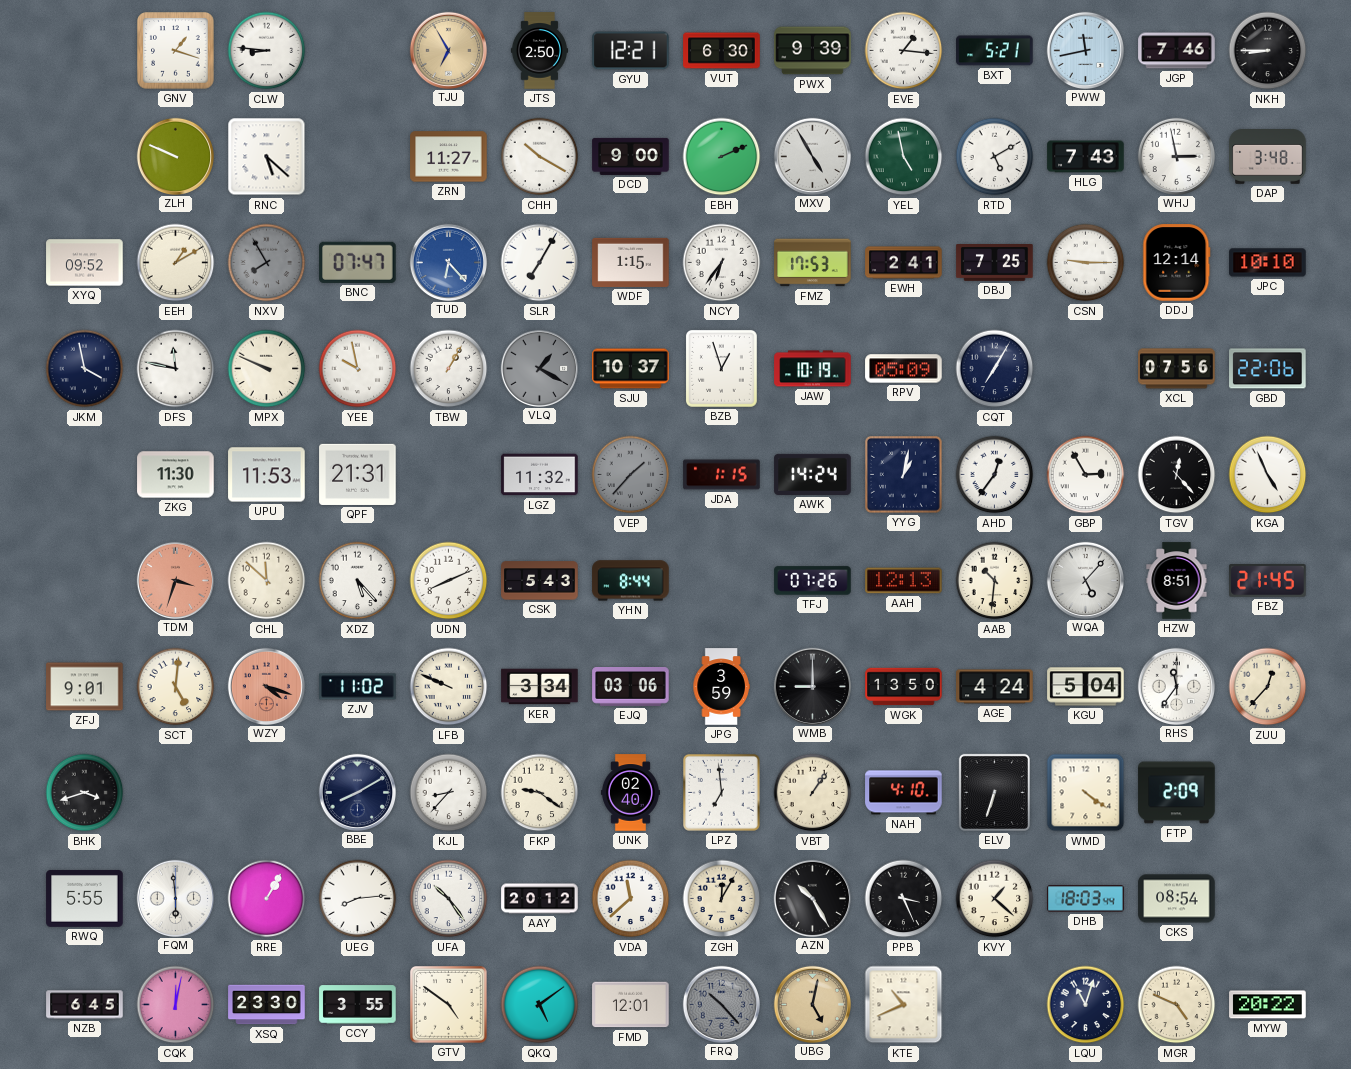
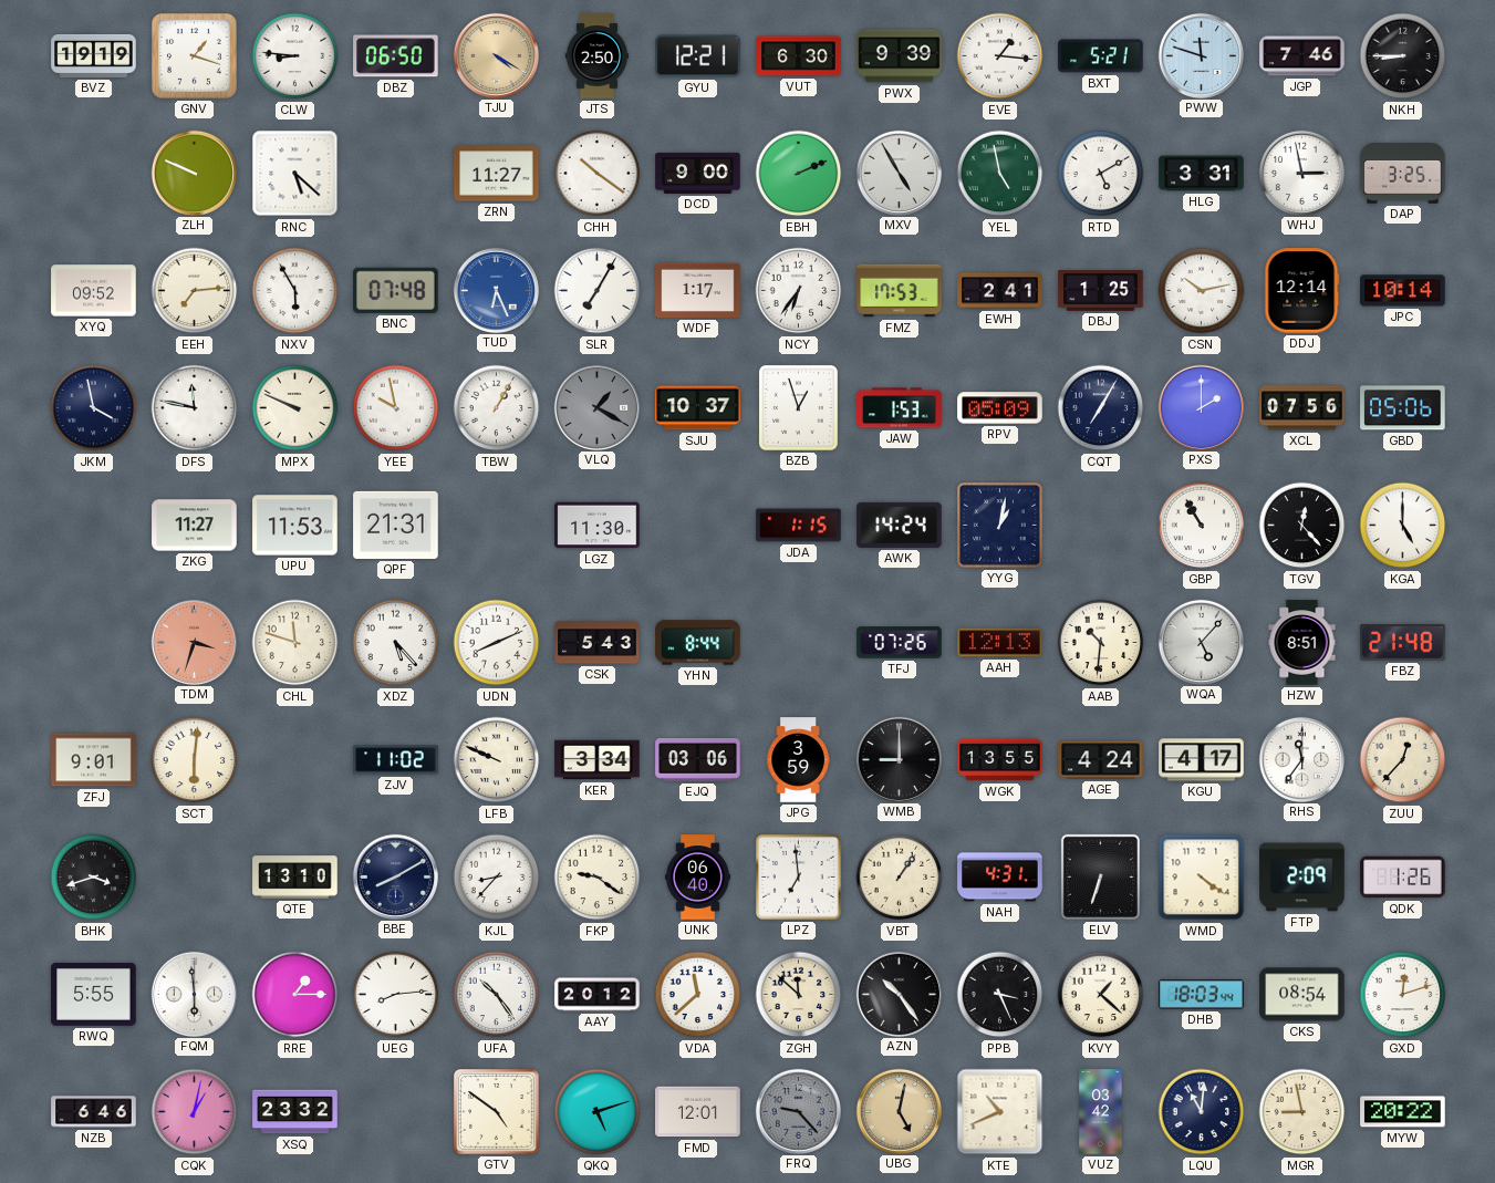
BVZ: none -> 19:19 (94, 55)
DBZ: none -> 06:50 (396, 56)
TJU: 6:55 -> 4:20 (496, 55)
PWW: 11:43 -> 11:48 (1201, 55)
CHH: 10:20 -> 10:21 (598, 174)
HLG: 7:43 -> 3:31 (1202, 174)
DAP: 3:48 -> 3:25 (1403, 174)
EEH: 1:10 -> 7:14 (195, 291)
NXV: 7:55 -> 5:55 (295, 291)
NXV dial: grey -> white (295, 291)
BNC: 07:47 -> 07:48 (396, 290)
TUD: 6:23 -> 6:26 (496, 290)
WDF: 1:15 -> 1:17 (698, 290)
DBJ: 7:25 -> 1:25 (1101, 291)
CSN: 9:15 -> 10:13 (1202, 291)
JPC: 10:10 -> 10:14 (1403, 291)
JAW: 10:19 -> 1:53 (900, 408)
PXS: none -> 2:00 (1201, 407)
GBD: 22:06 -> 05:06 (1403, 408)
ZKG: 11:30 -> 11:27 (195, 526)
LGZ: 11:32 -> 11:30 (598, 526)
VEP: 1:37 -> none (631, 475)
AHD: 12:36 -> none (995, 475)
GBP: 2:55 -> 10:55 (1202, 526)
KGA: 4:56 -> 5:00 (1403, 526)
CHL: 11:52 -> 11:48 (295, 643)
FBZ: 21:45 -> 21:48 (1403, 643)
SCT: 5:01 -> 6:01 (195, 760)
WZY: 4:18 -> none (266, 686)
WGK: 13:50 -> 13:55 (1000, 760)
KGU: 5:04 -> 4:17 (1202, 760)
QTE: none -> 13:10 (295, 878)
UNK: 02:40 -> 06:40 (697, 878)
NAH: 4:10 -> 4:31 (1000, 878)
QDK: none -> 1:26 (1403, 878)
RRE: 1:05 -> 1:15 (295, 995)
ZGH: 12:05 -> 11:52 (799, 995)
AZN: 10:25 -> 10:24 (899, 994)
GXD: none -> 12:12 (1403, 995)
NZB: 6:45 -> 6:46 (94, 1112)
CQK: 12:02 -> 1:02 (195, 1112)
XSQ: 23:30 -> 23:32 (295, 1112)
CCY: 3:55 -> none (358, 1005)
QKQ: 5:09 -> 5:12 (598, 1112)
FRQ: 10:23 -> 9:23 (798, 1111)
VUZ: none -> 03:42 (1101, 1112)
LQU: 11:03 -> 11:01 (1202, 1112)
MGR: 4:49 -> 8:58 (1302, 1112)
